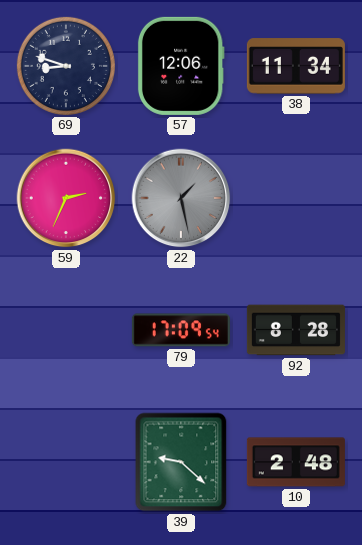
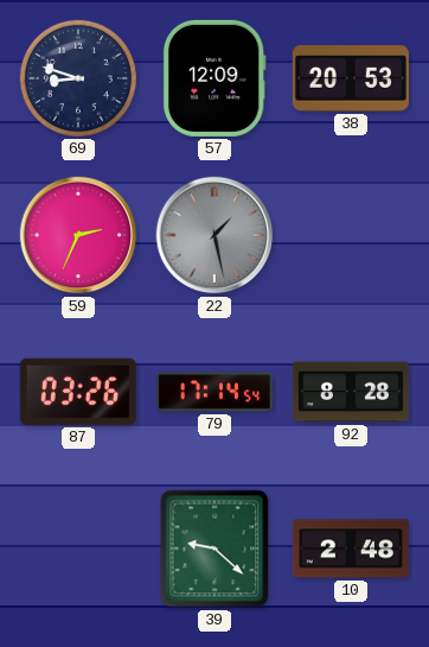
57: 12:06 -> 12:09 (214, 78)
38: 11:34 -> 20:53 (351, 78)
87: none -> 03:26 (78, 392)
79: 17:09 -> 17:14 (214, 392)
